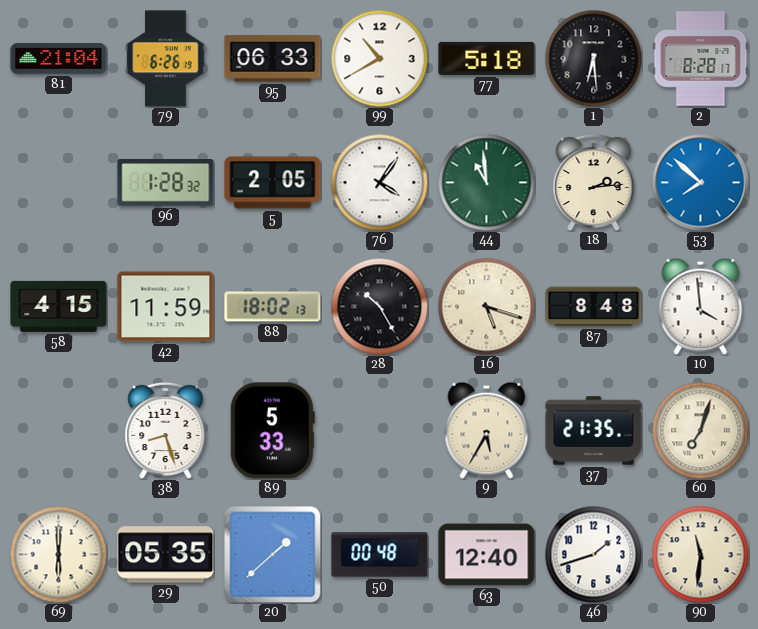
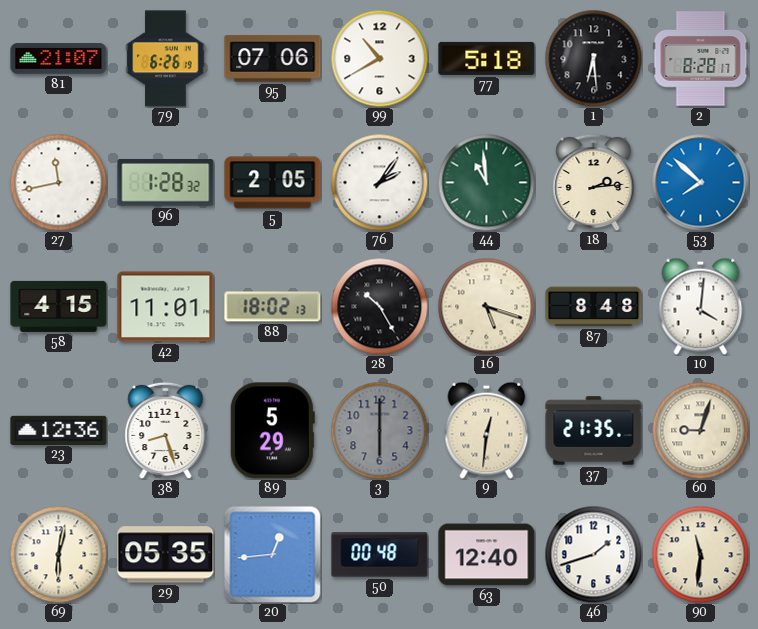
81: 21:04 -> 21:07 (59, 59)
95: 06:33 -> 07:06 (273, 59)
27: none -> 11:43 (58, 182)
76: 4:06 -> 2:06 (379, 182)
42: 11:59 -> 11:01 (166, 307)
10: 3:59 -> 4:01 (701, 306)
23: none -> 12:36 (59, 430)
89: 5:33 -> 5:29 (272, 431)
3: none -> 6:00 (379, 430)
9: 5:35 -> 12:31 (487, 430)
60: 7:03 -> 9:03 (700, 430)
69: 6:00 -> 6:02 (58, 554)
20: 1:38 -> 12:44 (273, 555)
